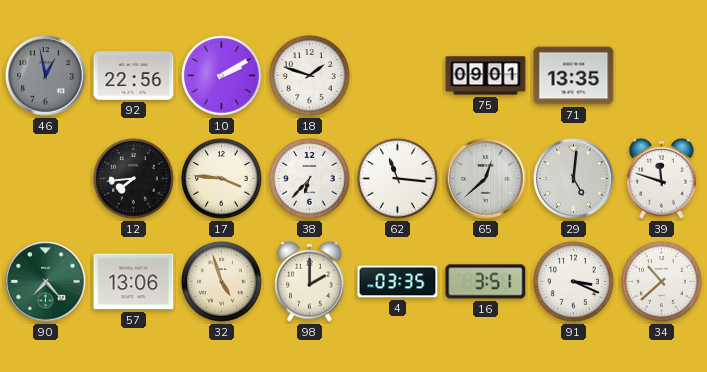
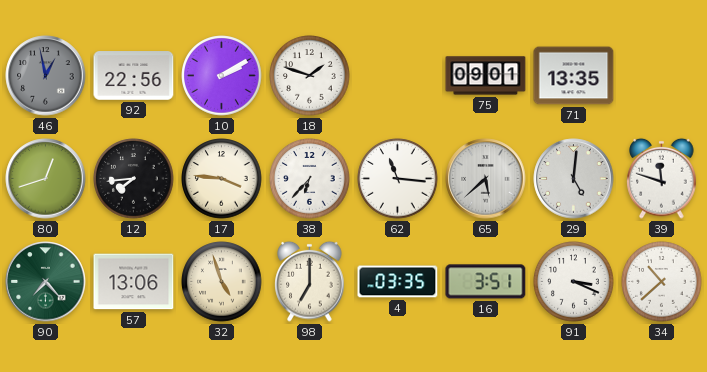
80: none -> 12:42 (46, 179)
65: 12:38 -> 5:38 (486, 179)
98: 2:00 -> 7:00 (310, 281)
